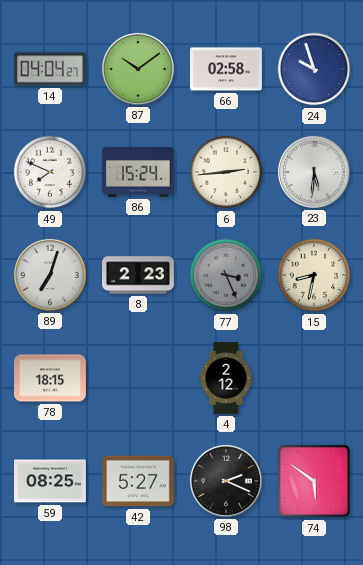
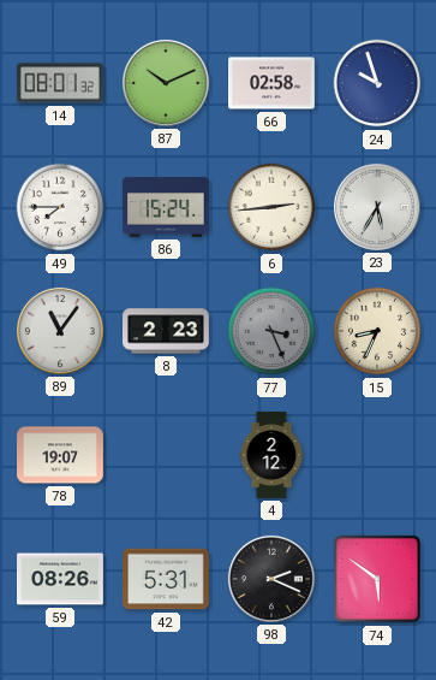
14: 04:04 -> 08:01 (60, 83)
87: 10:09 -> 10:11 (166, 83)
49: 7:49 -> 7:45 (60, 207)
23: 5:31 -> 5:35 (377, 207)
89: 7:03 -> 11:06 (60, 331)
15: 8:32 -> 8:34 (377, 331)
78: 18:15 -> 19:07 (61, 455)
59: 08:25 -> 08:26 (61, 579)
42: 5:27 -> 5:31 (166, 579)
